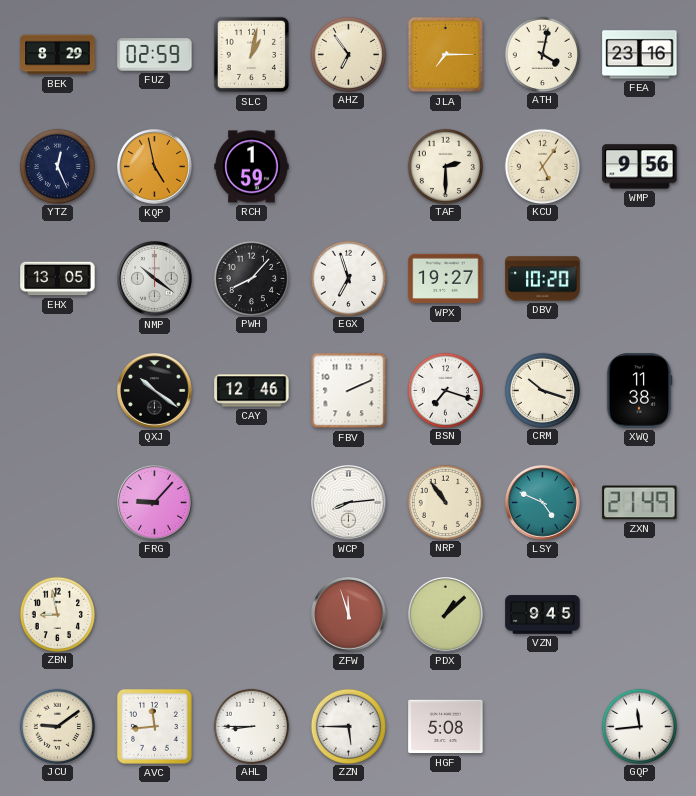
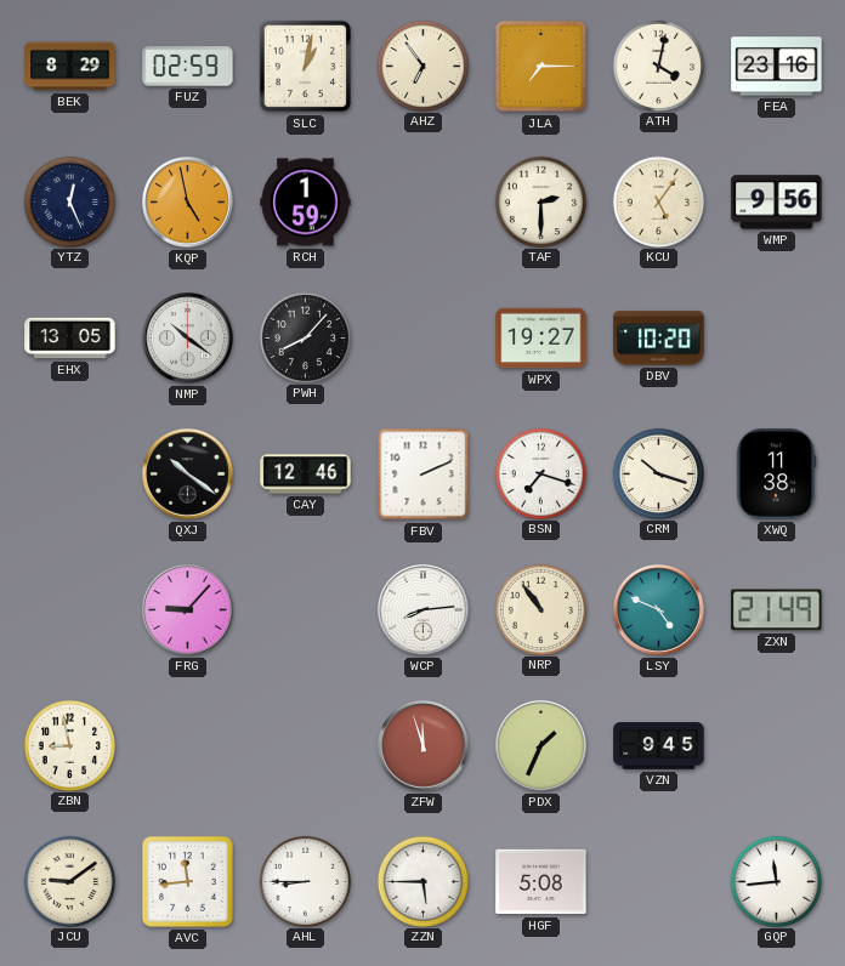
EGX: 6:57 -> none (348, 278)
PDX: 1:08 -> 1:34 (541, 746)
